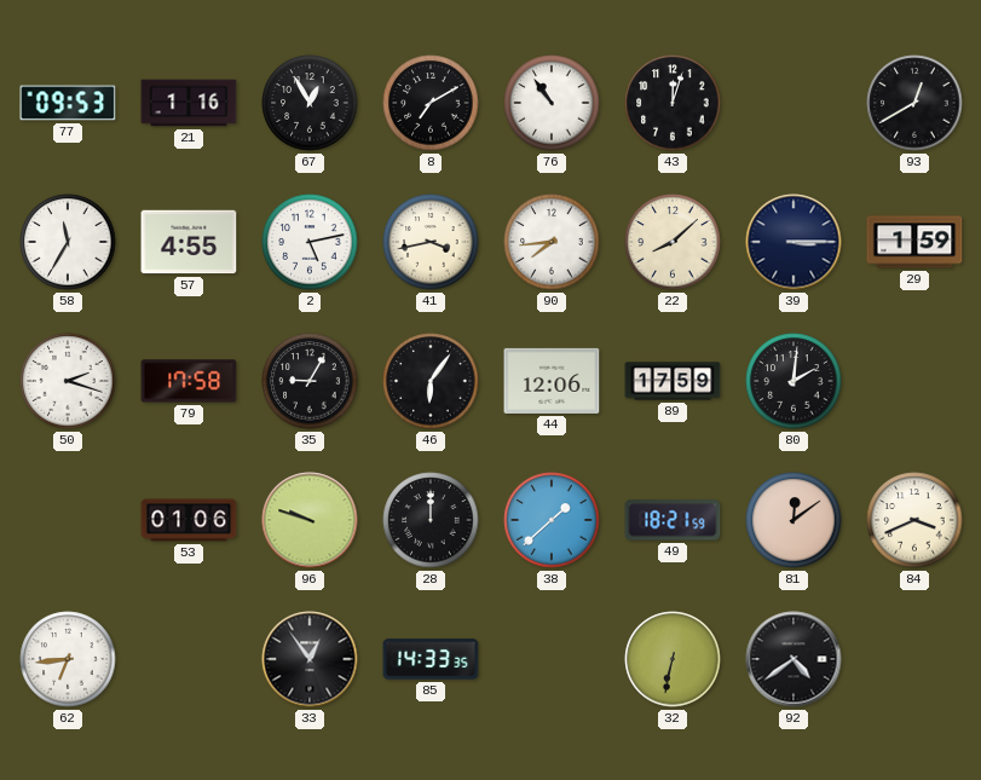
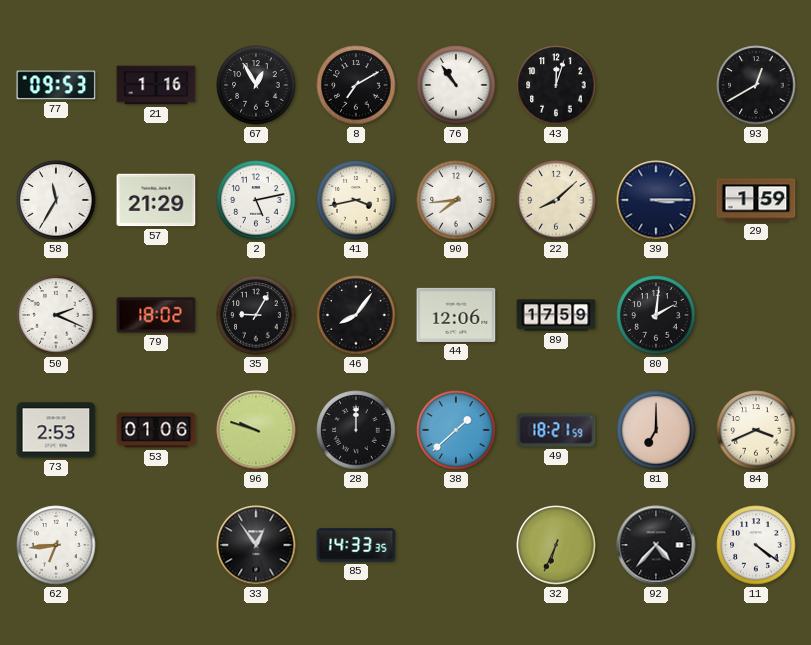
57: 4:55 -> 21:29 (156, 200)
50: 2:18 -> 2:19 (56, 315)
79: 17:58 -> 18:02 (156, 315)
46: 6:06 -> 8:06 (356, 315)
73: none -> 2:53 (56, 430)
81: 12:09 -> 7:00 (656, 430)
32: 6:32 -> 6:34 (556, 545)
92: 4:39 -> 4:37 (656, 545)
11: none -> 4:21 (756, 545)
